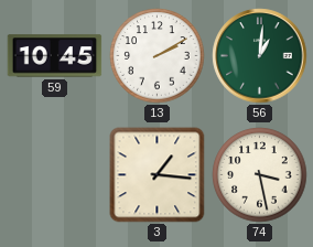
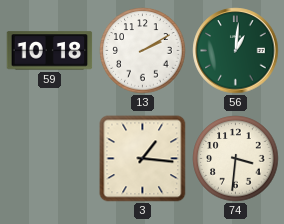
59: 10:45 -> 10:18 (50, 51)
74: 3:28 -> 3:31 (236, 159)
